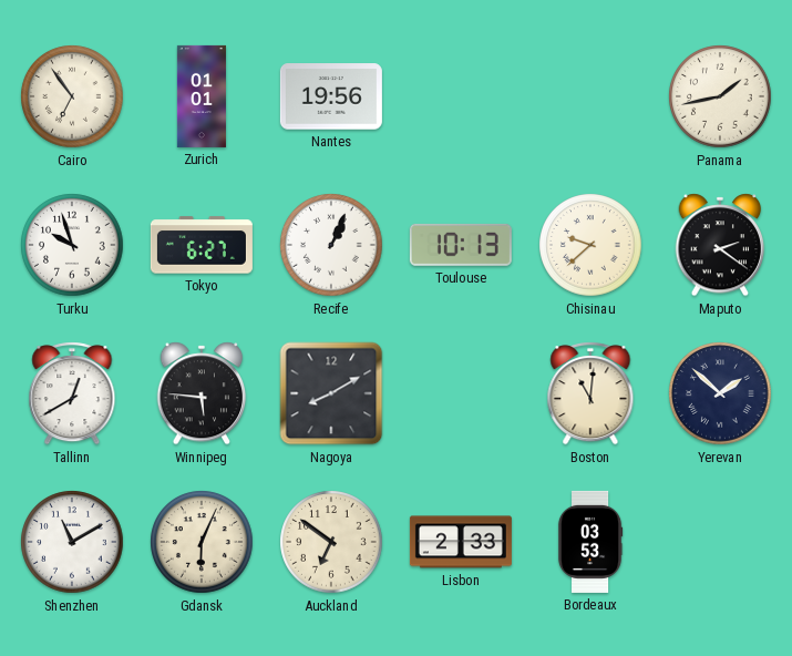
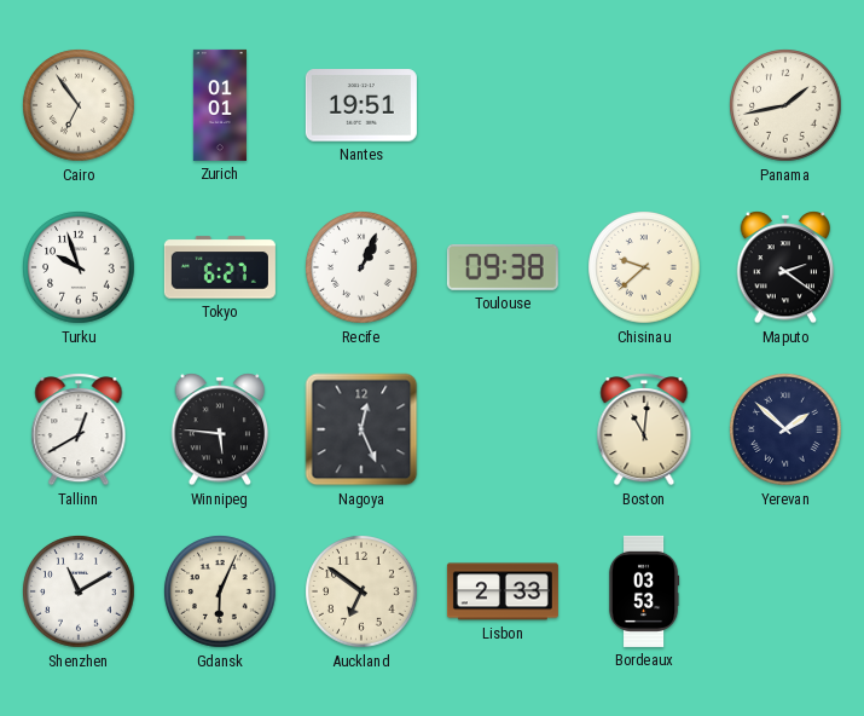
Nantes: 19:56 -> 19:51 (361, 105)
Toulouse: 10:13 -> 09:38 (503, 267)
Nagoya: 8:10 -> 12:26 (361, 429)
